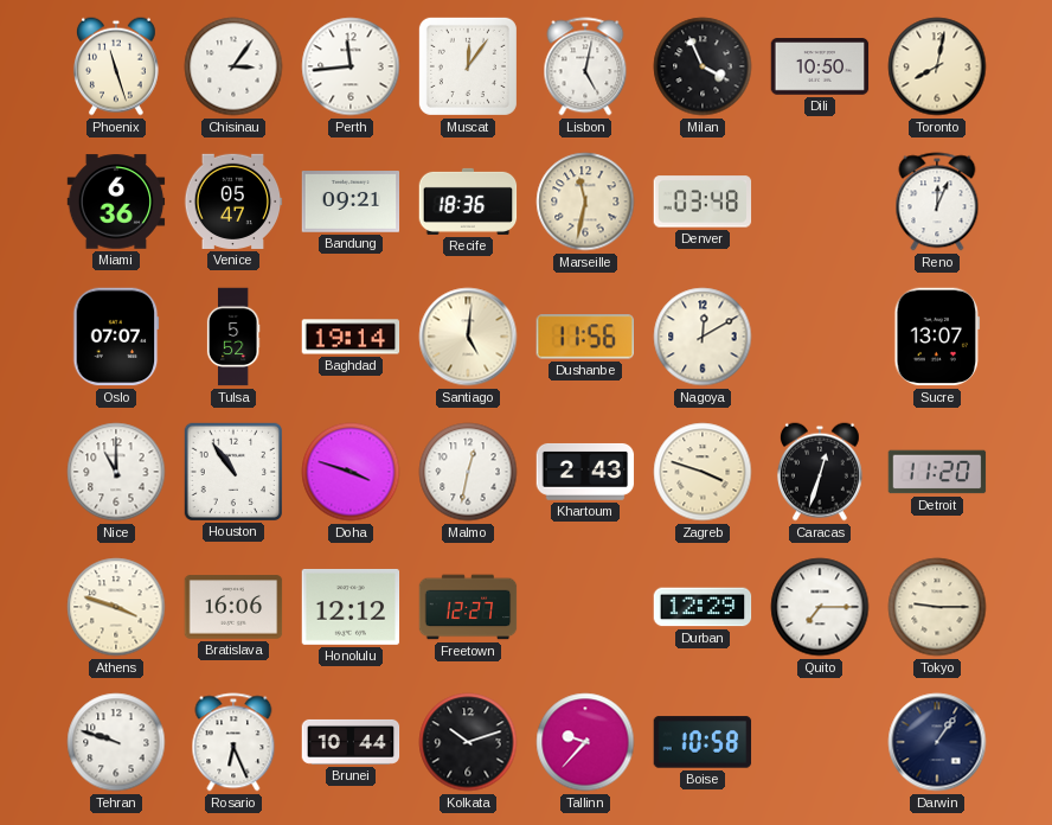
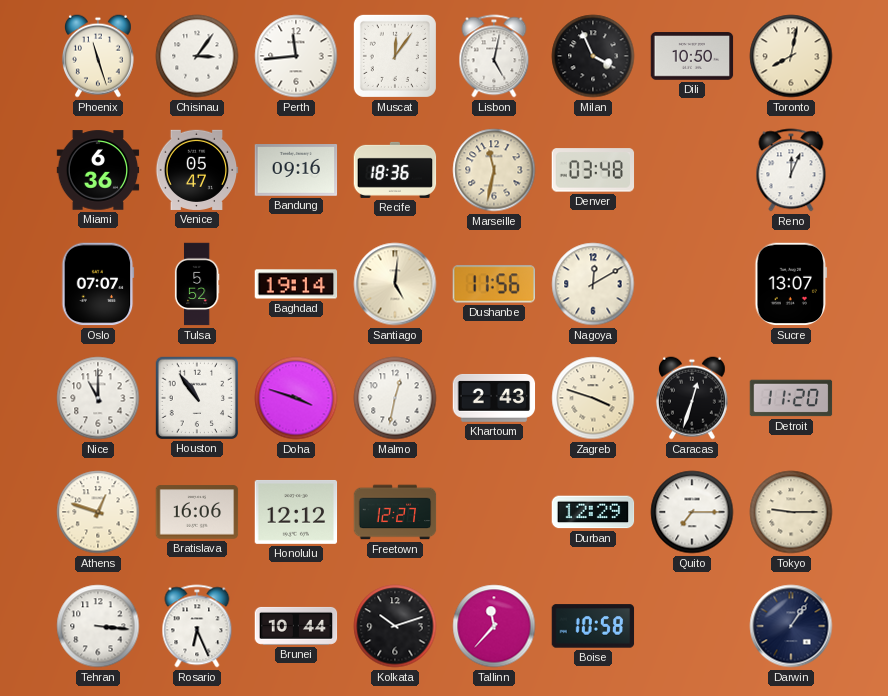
Bandung: 09:21 -> 09:16 (296, 171)
Athens: 3:48 -> 12:48 (98, 512)
Tehran: 9:48 -> 3:16 (98, 626)
Tallinn: 9:37 -> 11:37 (494, 626)
